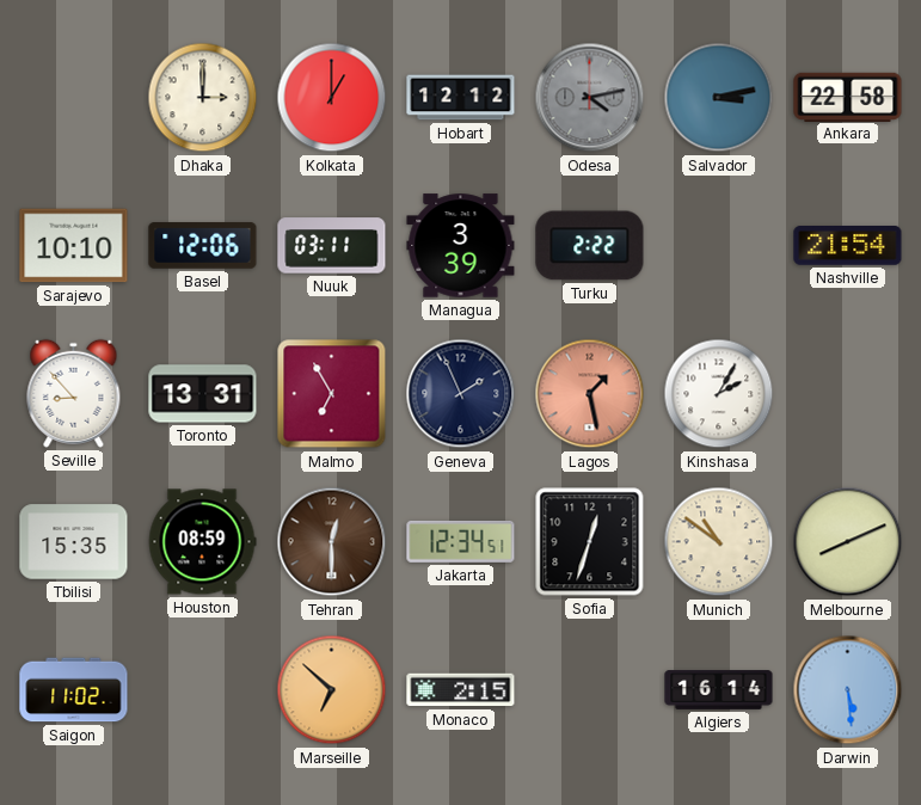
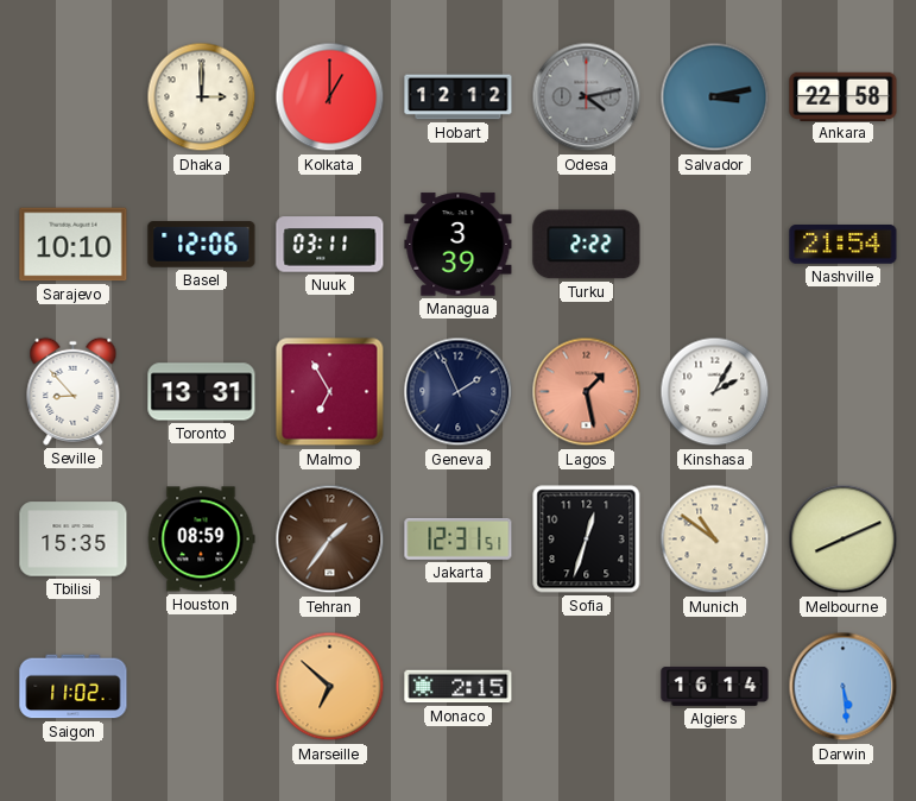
Tehran: 12:30 -> 1:36 (330, 540)
Jakarta: 12:34 -> 12:31 (459, 538)
